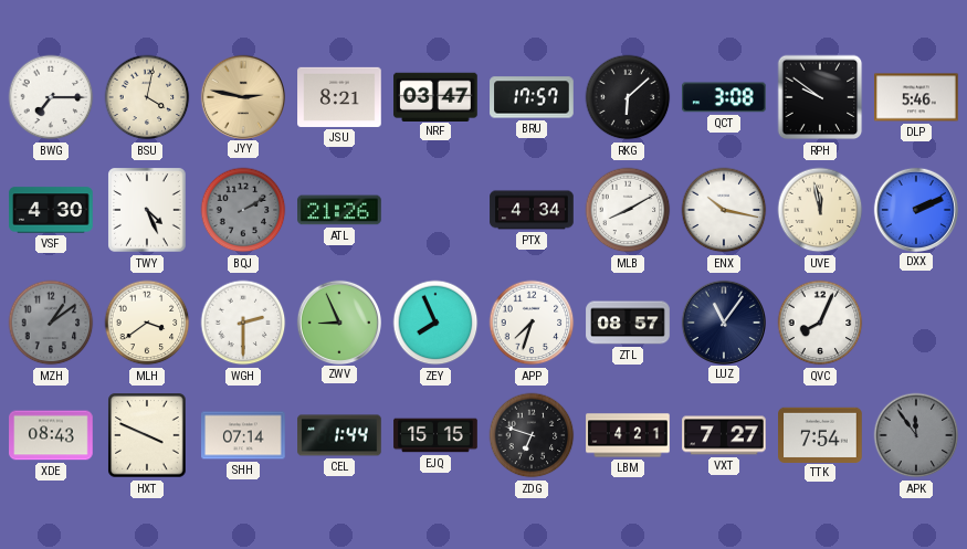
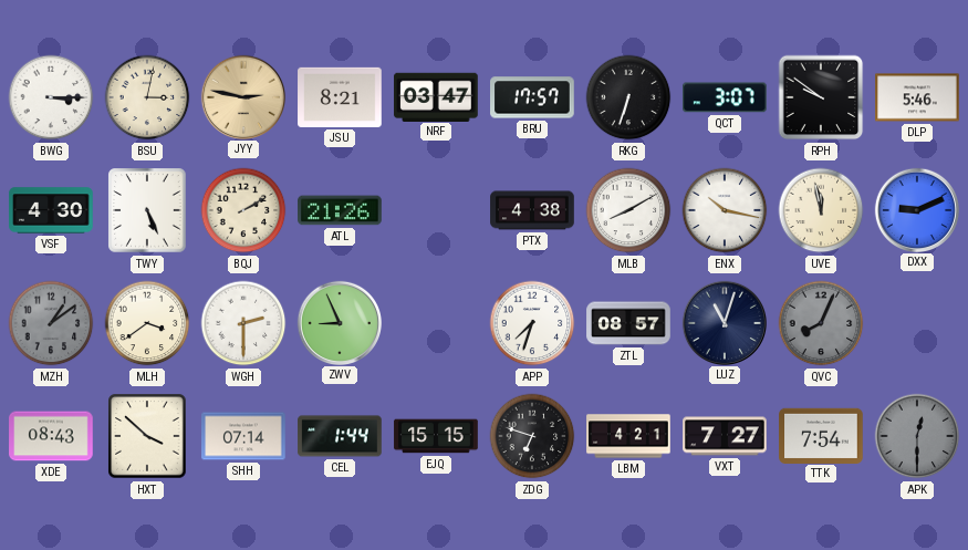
BWG: 7:15 -> 3:15 (51, 97)
BSU: 4:02 -> 3:02 (147, 97)
RKG: 6:08 -> 6:33 (628, 97)
QCT: 3:08 -> 3:07 (726, 97)
TWY: 4:26 -> 5:26 (147, 210)
BQJ dial: grey -> cream (243, 210)
PTX: 4:34 -> 4:38 (532, 210)
DXX: 2:11 -> 9:11 (916, 209)
ZEY: 7:56 -> none (435, 323)
LUZ: 11:06 -> 11:03 (724, 322)
QVC dial: white -> grey (821, 323)
HXT: 3:49 -> 3:52 (147, 436)
APK: 11:54 -> 12:30 (917, 436)
